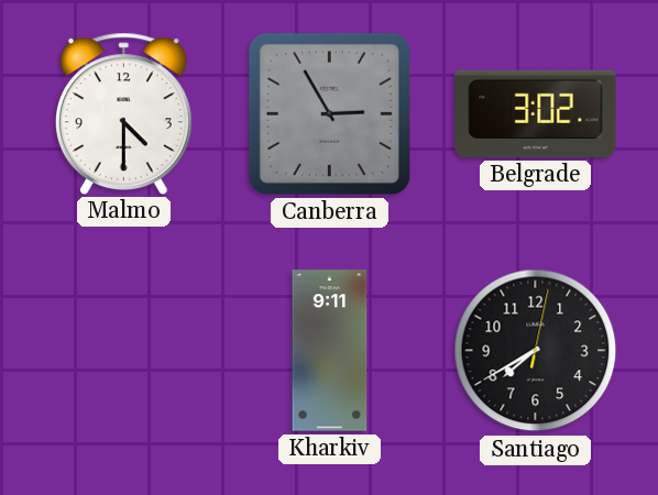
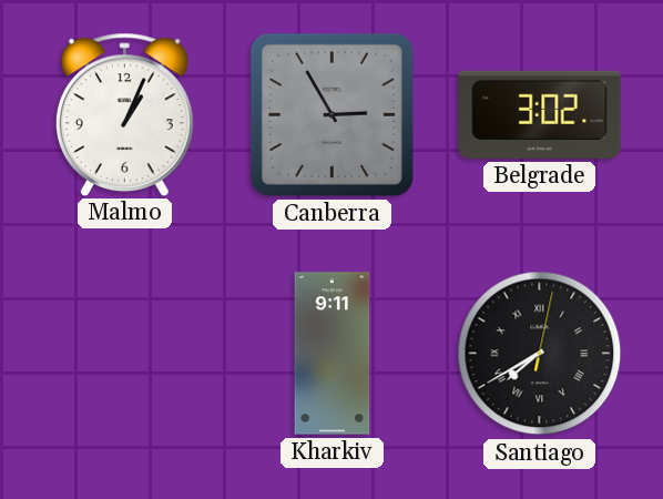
Malmo: 4:30 -> 1:04 (124, 114)
Santiago numerals: Arabic -> Roman (540, 354)
